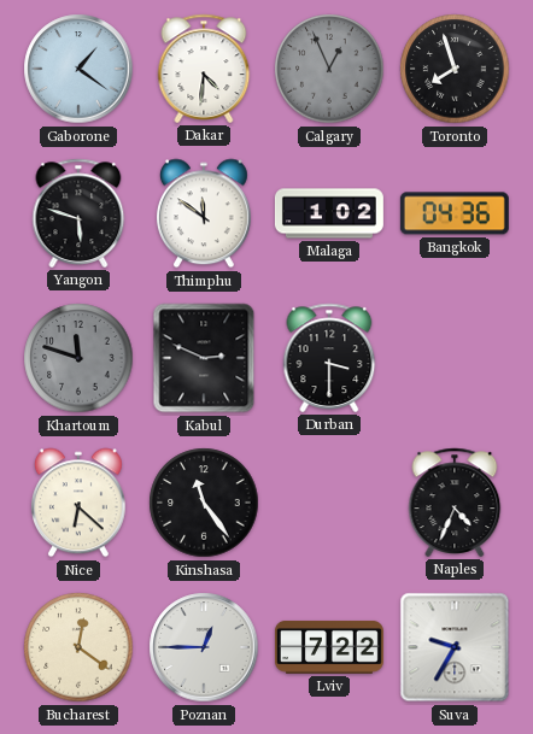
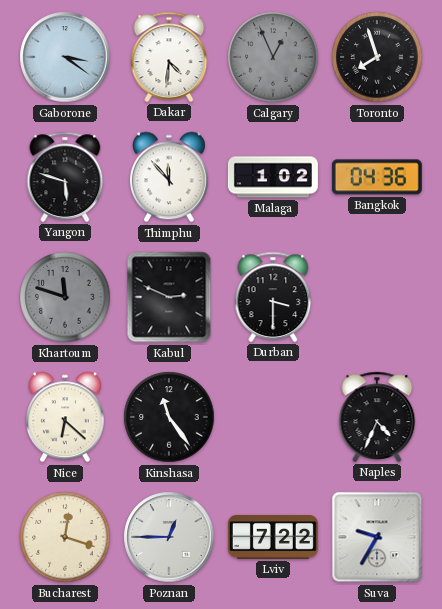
Gaborone: 1:21 -> 3:21 (65, 57)
Thimphu: 11:51 -> 11:53 (169, 177)
Bucharest: 12:21 -> 12:18 (65, 537)
